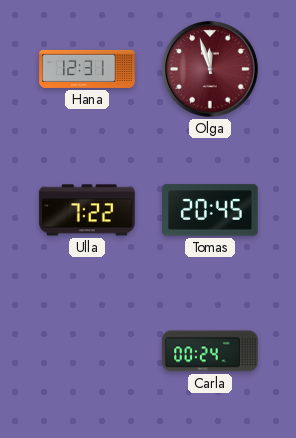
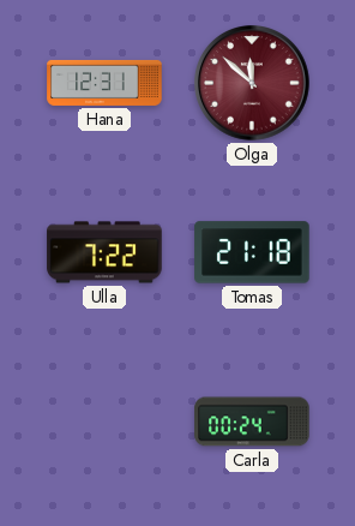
Olga: 11:57 -> 11:52 (253, 84)
Tomas: 20:45 -> 21:18 (252, 252)
